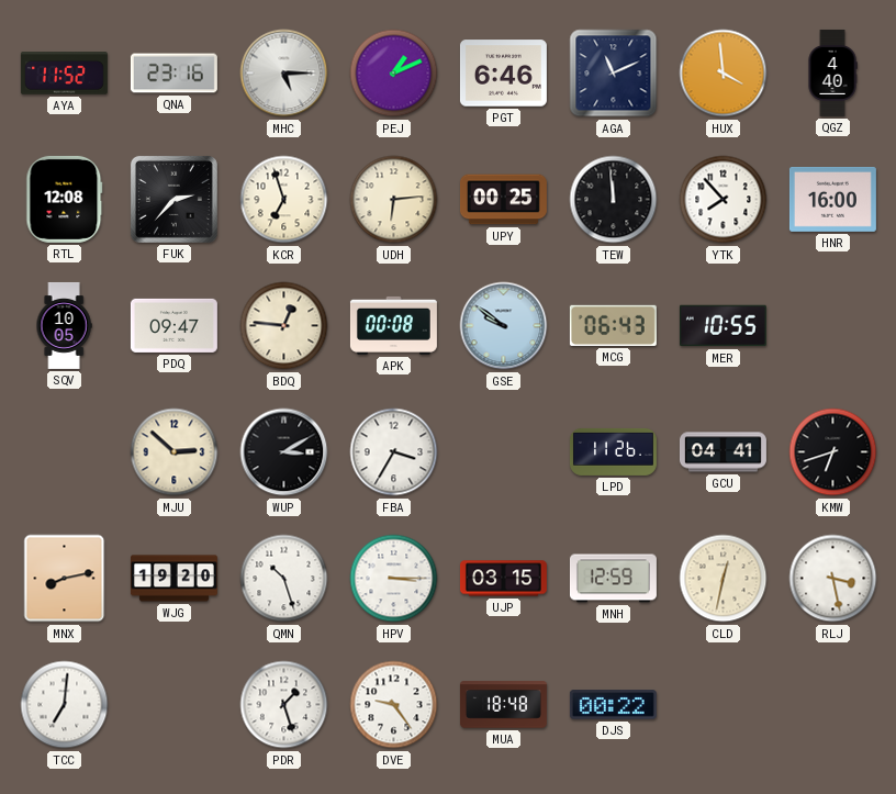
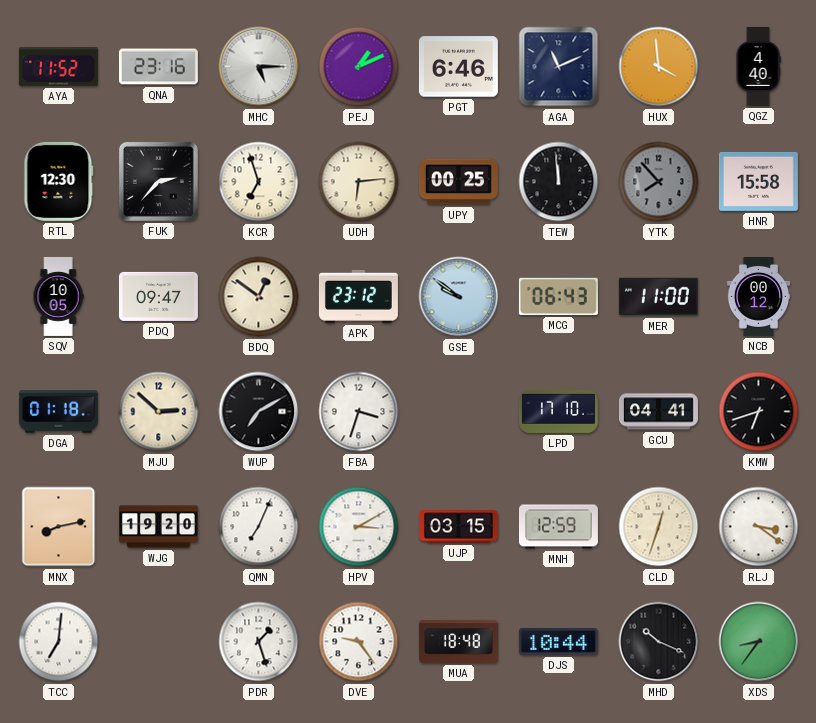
RTL: 12:08 -> 12:30 (59, 181)
YTK dial: white -> grey (659, 182)
HNR: 16:00 -> 15:58 (758, 181)
BDQ: 12:46 -> 12:51 (259, 297)
APK: 00:08 -> 23:12 (358, 296)
MER: 10:55 -> 11:00 (658, 297)
NCB: none -> 00:12 (758, 296)
DGA: none -> 01:18 (58, 412)
WUP: 3:10 -> 7:10 (259, 412)
FBA: 3:35 -> 3:33 (359, 412)
LPD: 11:26 -> 17:10 (558, 411)
QMN: 10:27 -> 7:04 (259, 527)
HPV: 3:15 -> 3:10 (359, 527)
CLD: 12:32 -> 12:33 (659, 527)
RLJ: 3:28 -> 3:21 (759, 527)
DJS: 00:22 -> 10:44 (558, 642)
MHD: none -> 10:19 (659, 642)
XDS: none -> 8:36 (759, 642)
